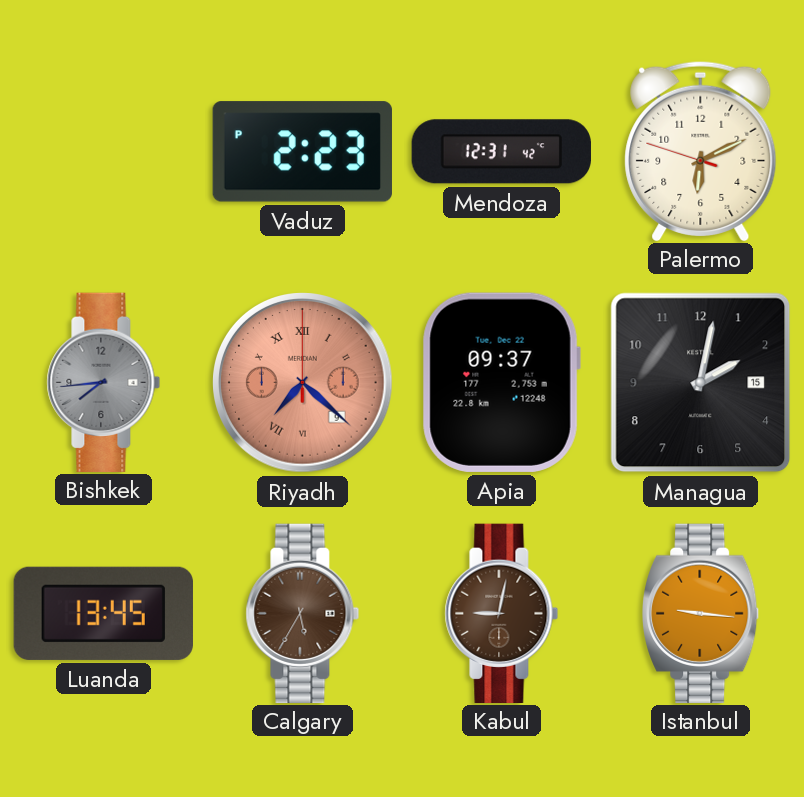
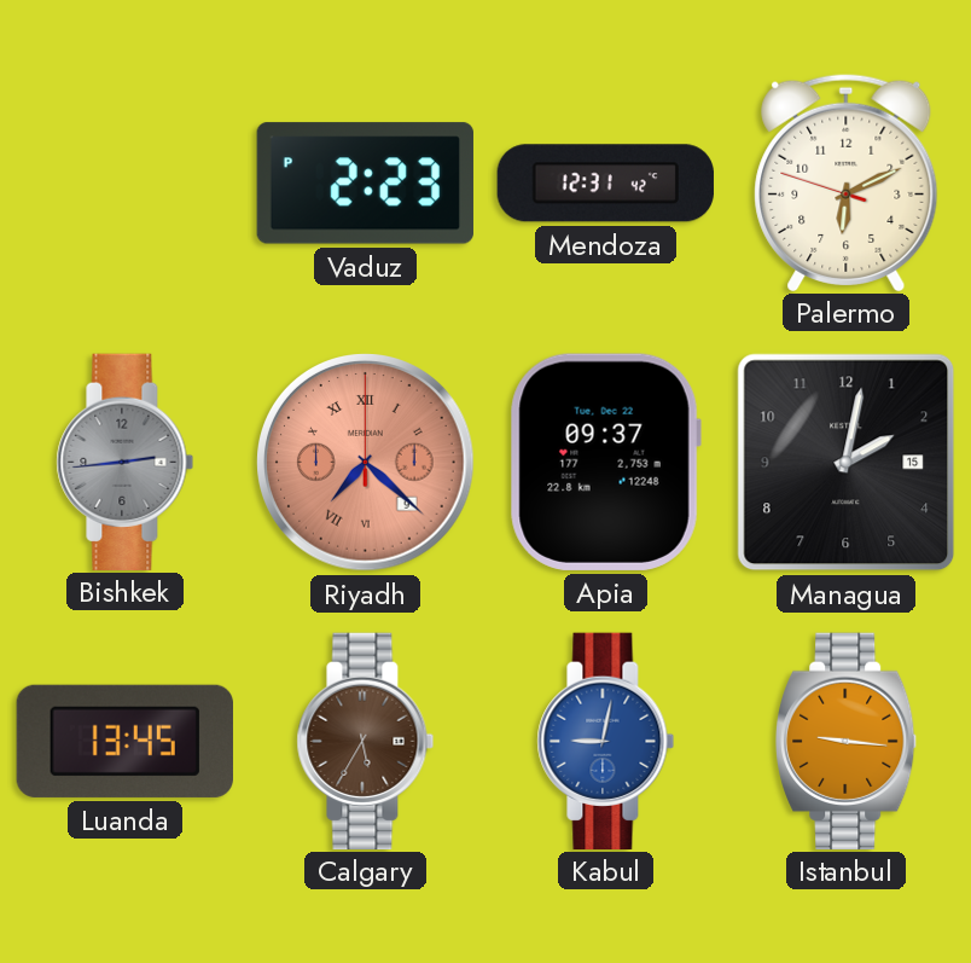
Bishkek: 7:44 -> 2:44 (126, 462)
Kabul dial: brown -> blue (606, 741)
